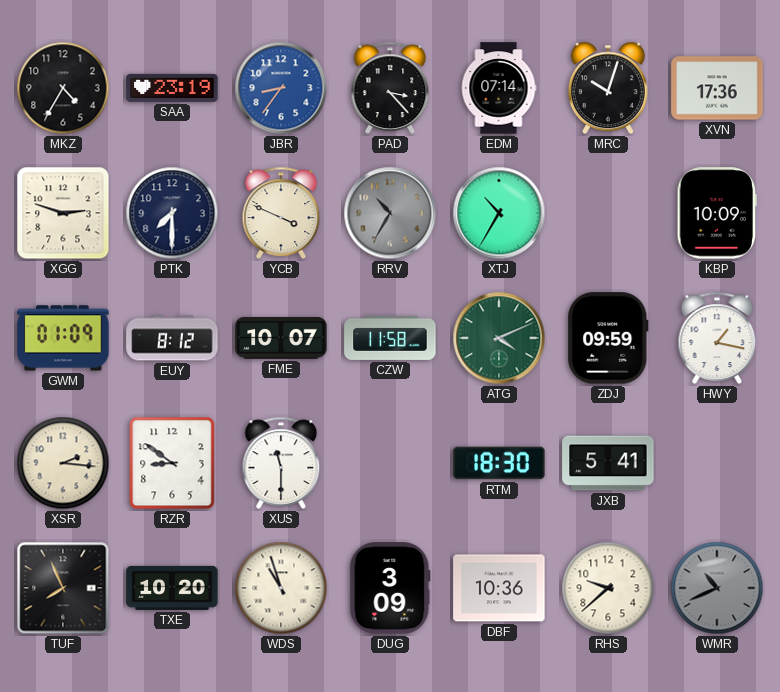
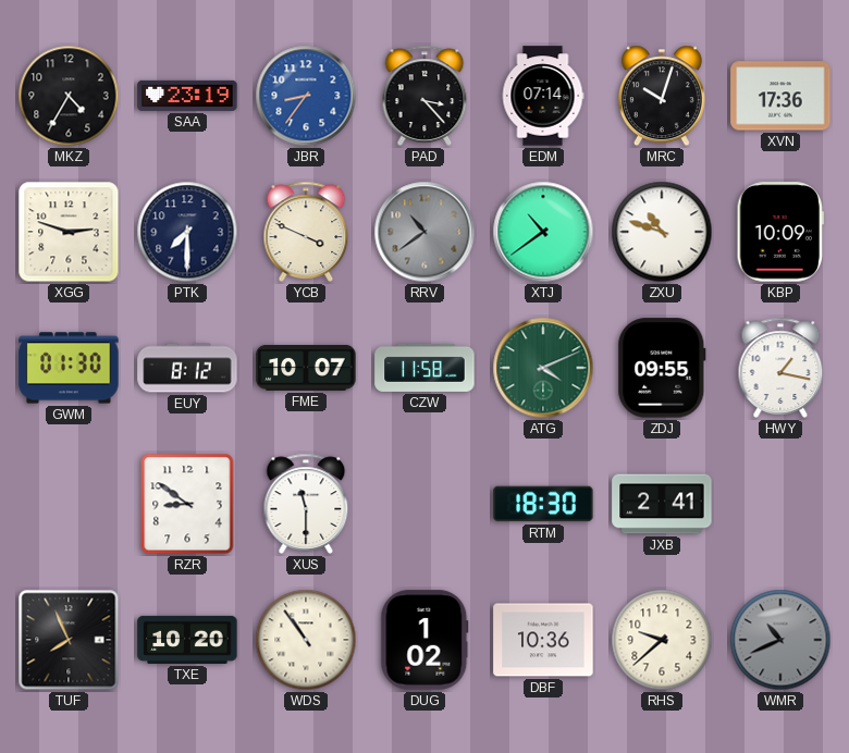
RRV: 10:35 -> 10:39 (424, 232)
XTJ: 10:35 -> 10:39 (543, 232)
ZXU: none -> 10:48 (662, 232)
GWM: 01:09 -> 01:30 (69, 368)
ZDJ: 09:59 -> 09:55 (662, 368)
XSR: 2:16 -> none (63, 463)
JXB: 5:41 -> 2:41 (662, 504)
WDS: 10:57 -> 10:54 (306, 640)
DUG: 3:09 -> 1:02 (424, 640)
